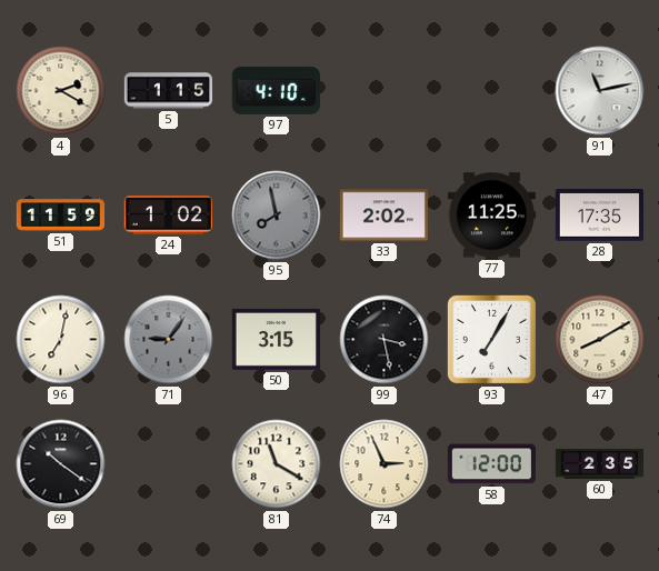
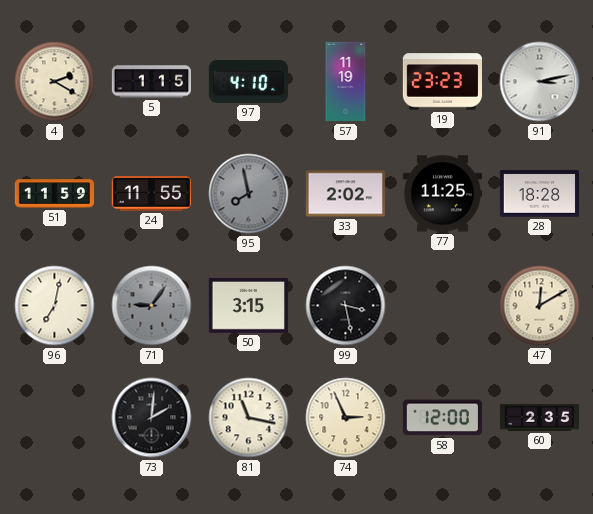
57: none -> 11:19 (346, 82)
19: none -> 23:23 (442, 82)
91: 11:13 -> 3:13 (540, 82)
24: 1:02 -> 11:55 (151, 194)
28: 17:35 -> 18:28 (539, 194)
93: 7:05 -> none (491, 339)
47: 8:10 -> 12:10 (540, 306)
69: 10:21 -> none (61, 464)
73: none -> 2:01 (152, 418)
81: 11:20 -> 11:17 (249, 418)
